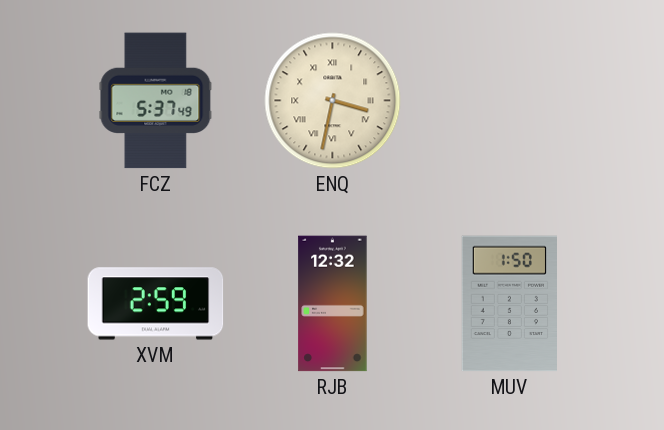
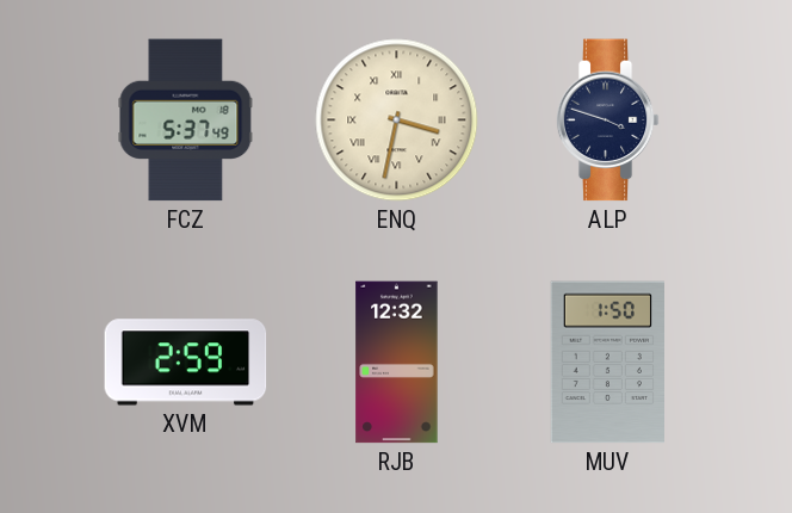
ALP: none -> 3:48 (607, 120)
